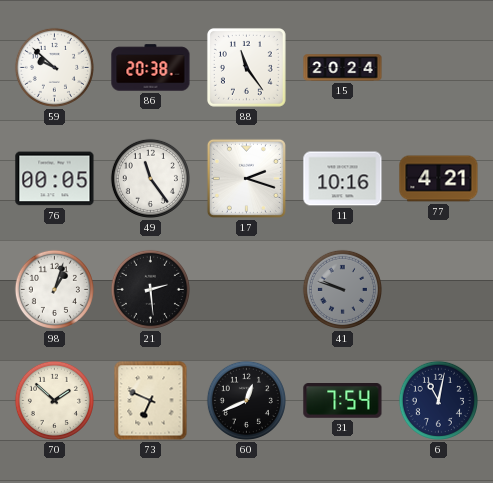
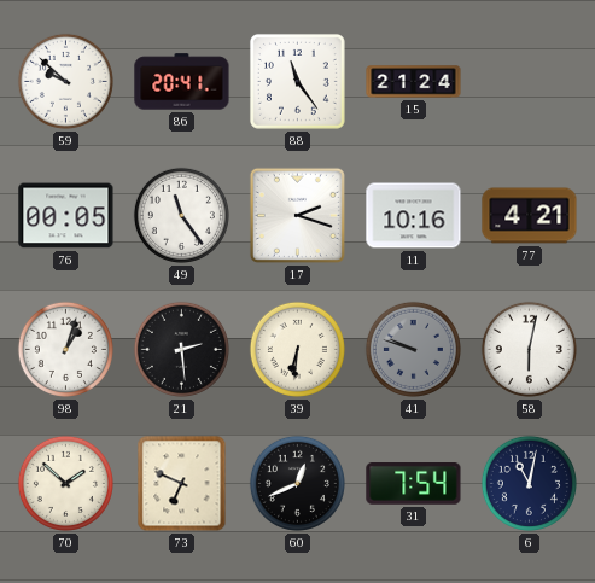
86: 20:38 -> 20:41 (182, 82)
15: 20:24 -> 21:24 (414, 82)
39: none -> 6:31 (297, 349)
58: none -> 6:02 (529, 349)
